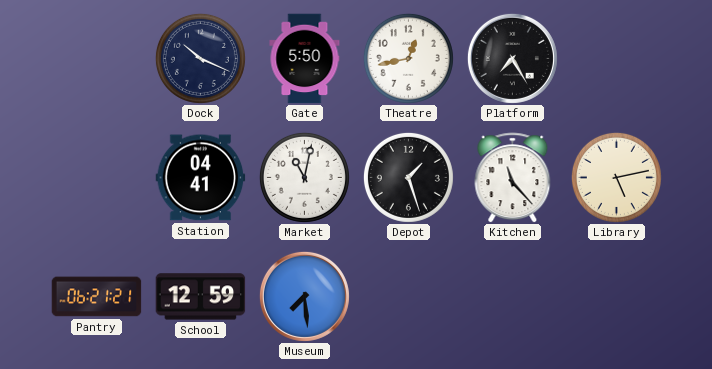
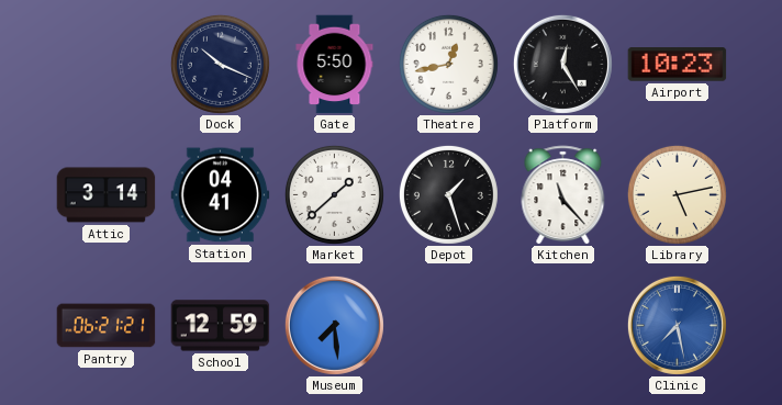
Platform: 7:25 -> 12:25 (562, 64)
Airport: none -> 10:23 (678, 65)
Attic: none -> 3:14 (107, 195)
Market: 11:02 -> 1:38 (334, 194)
Clinic: none -> 7:28 (677, 325)
